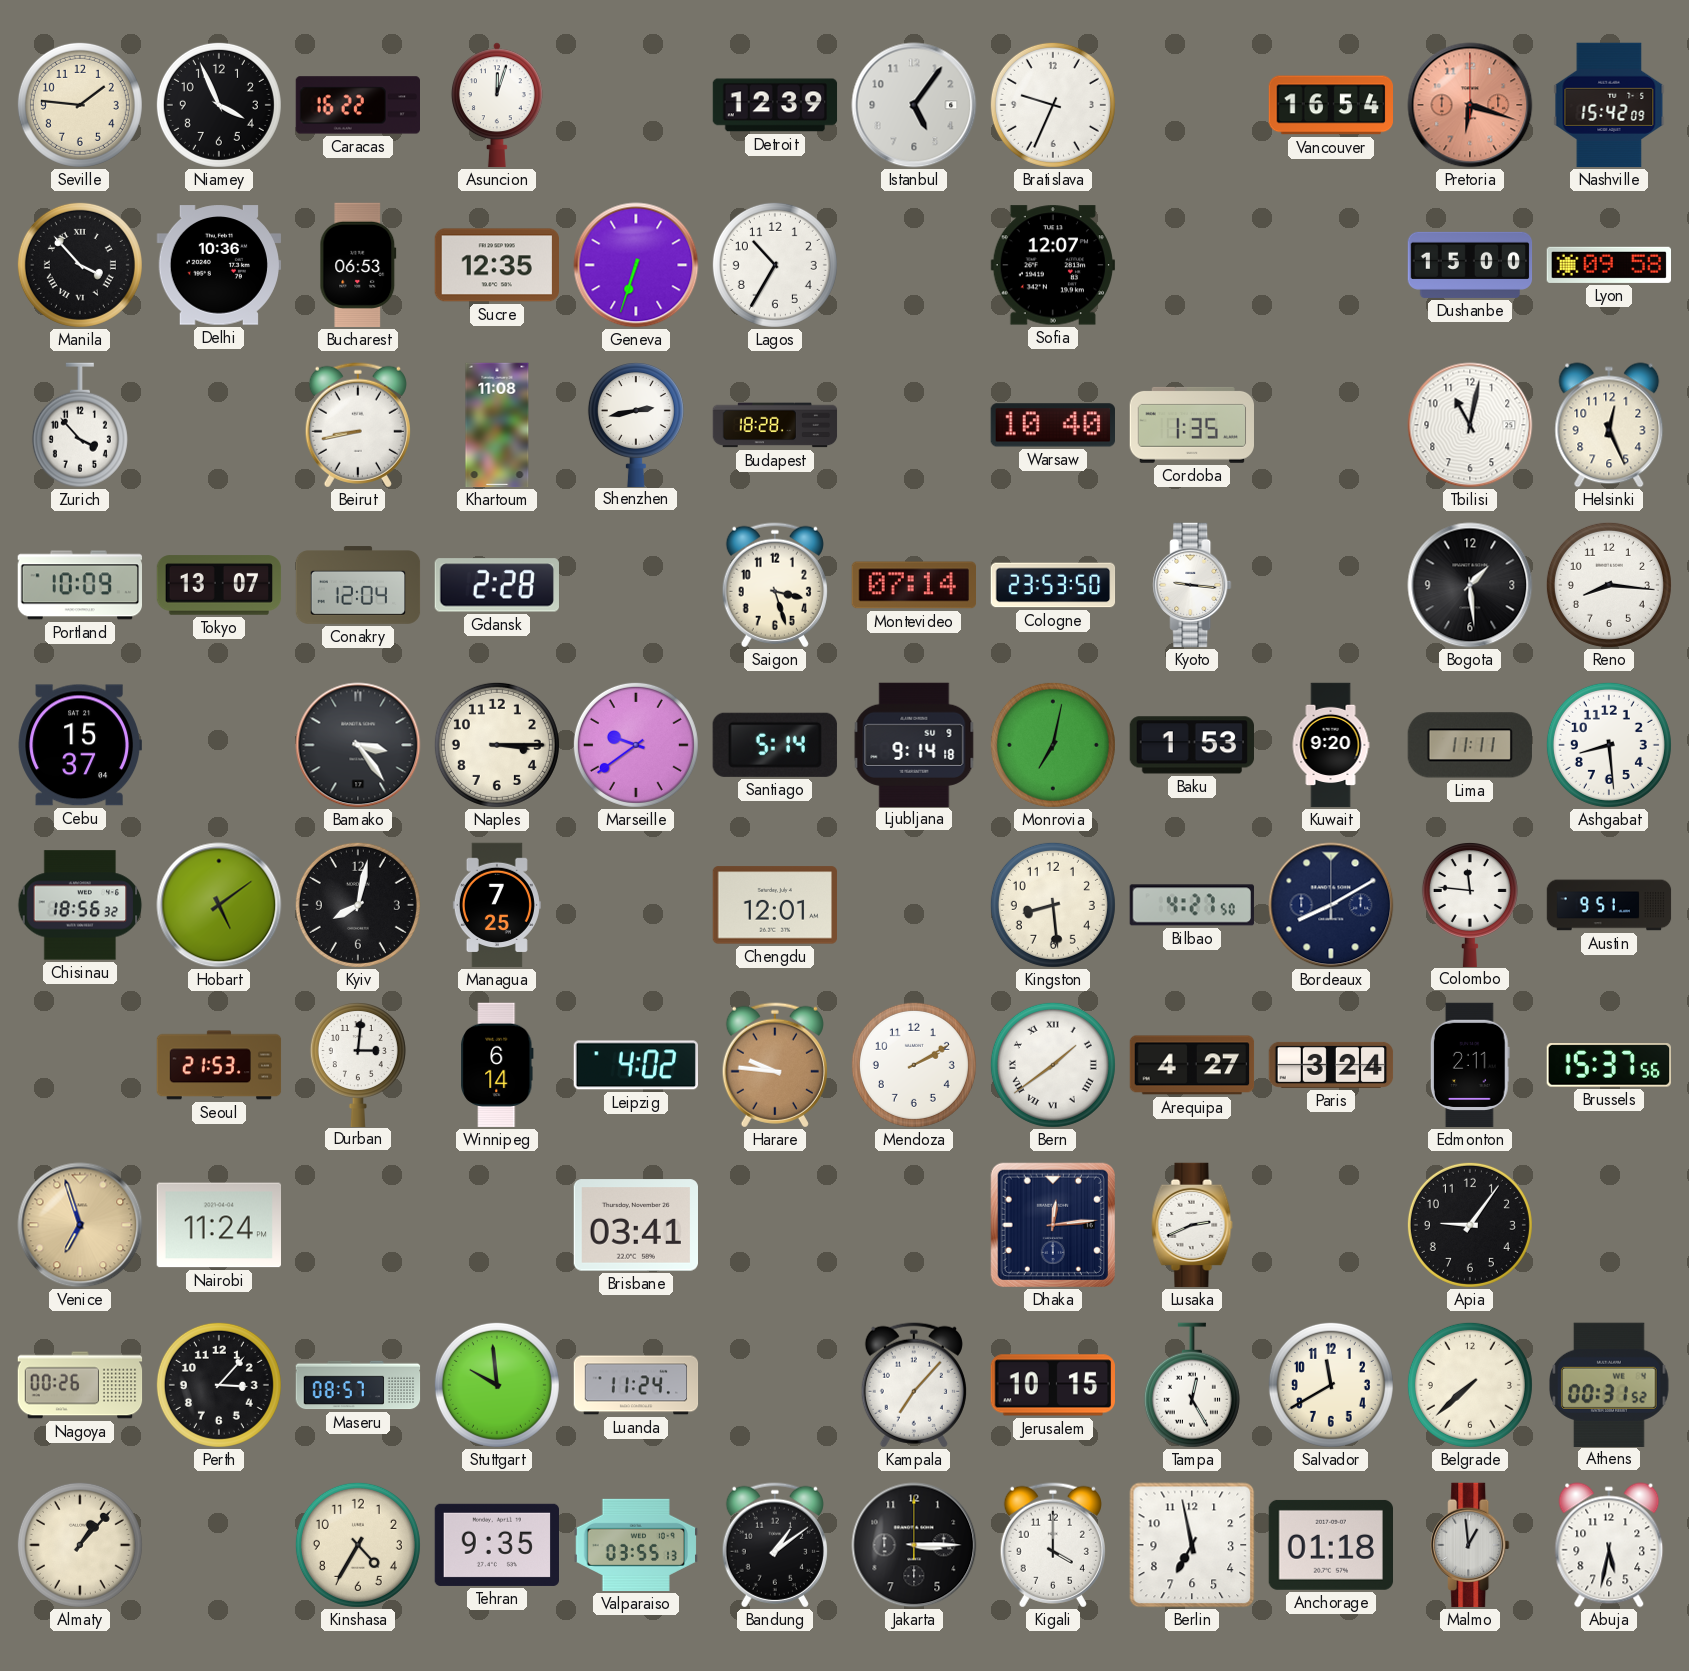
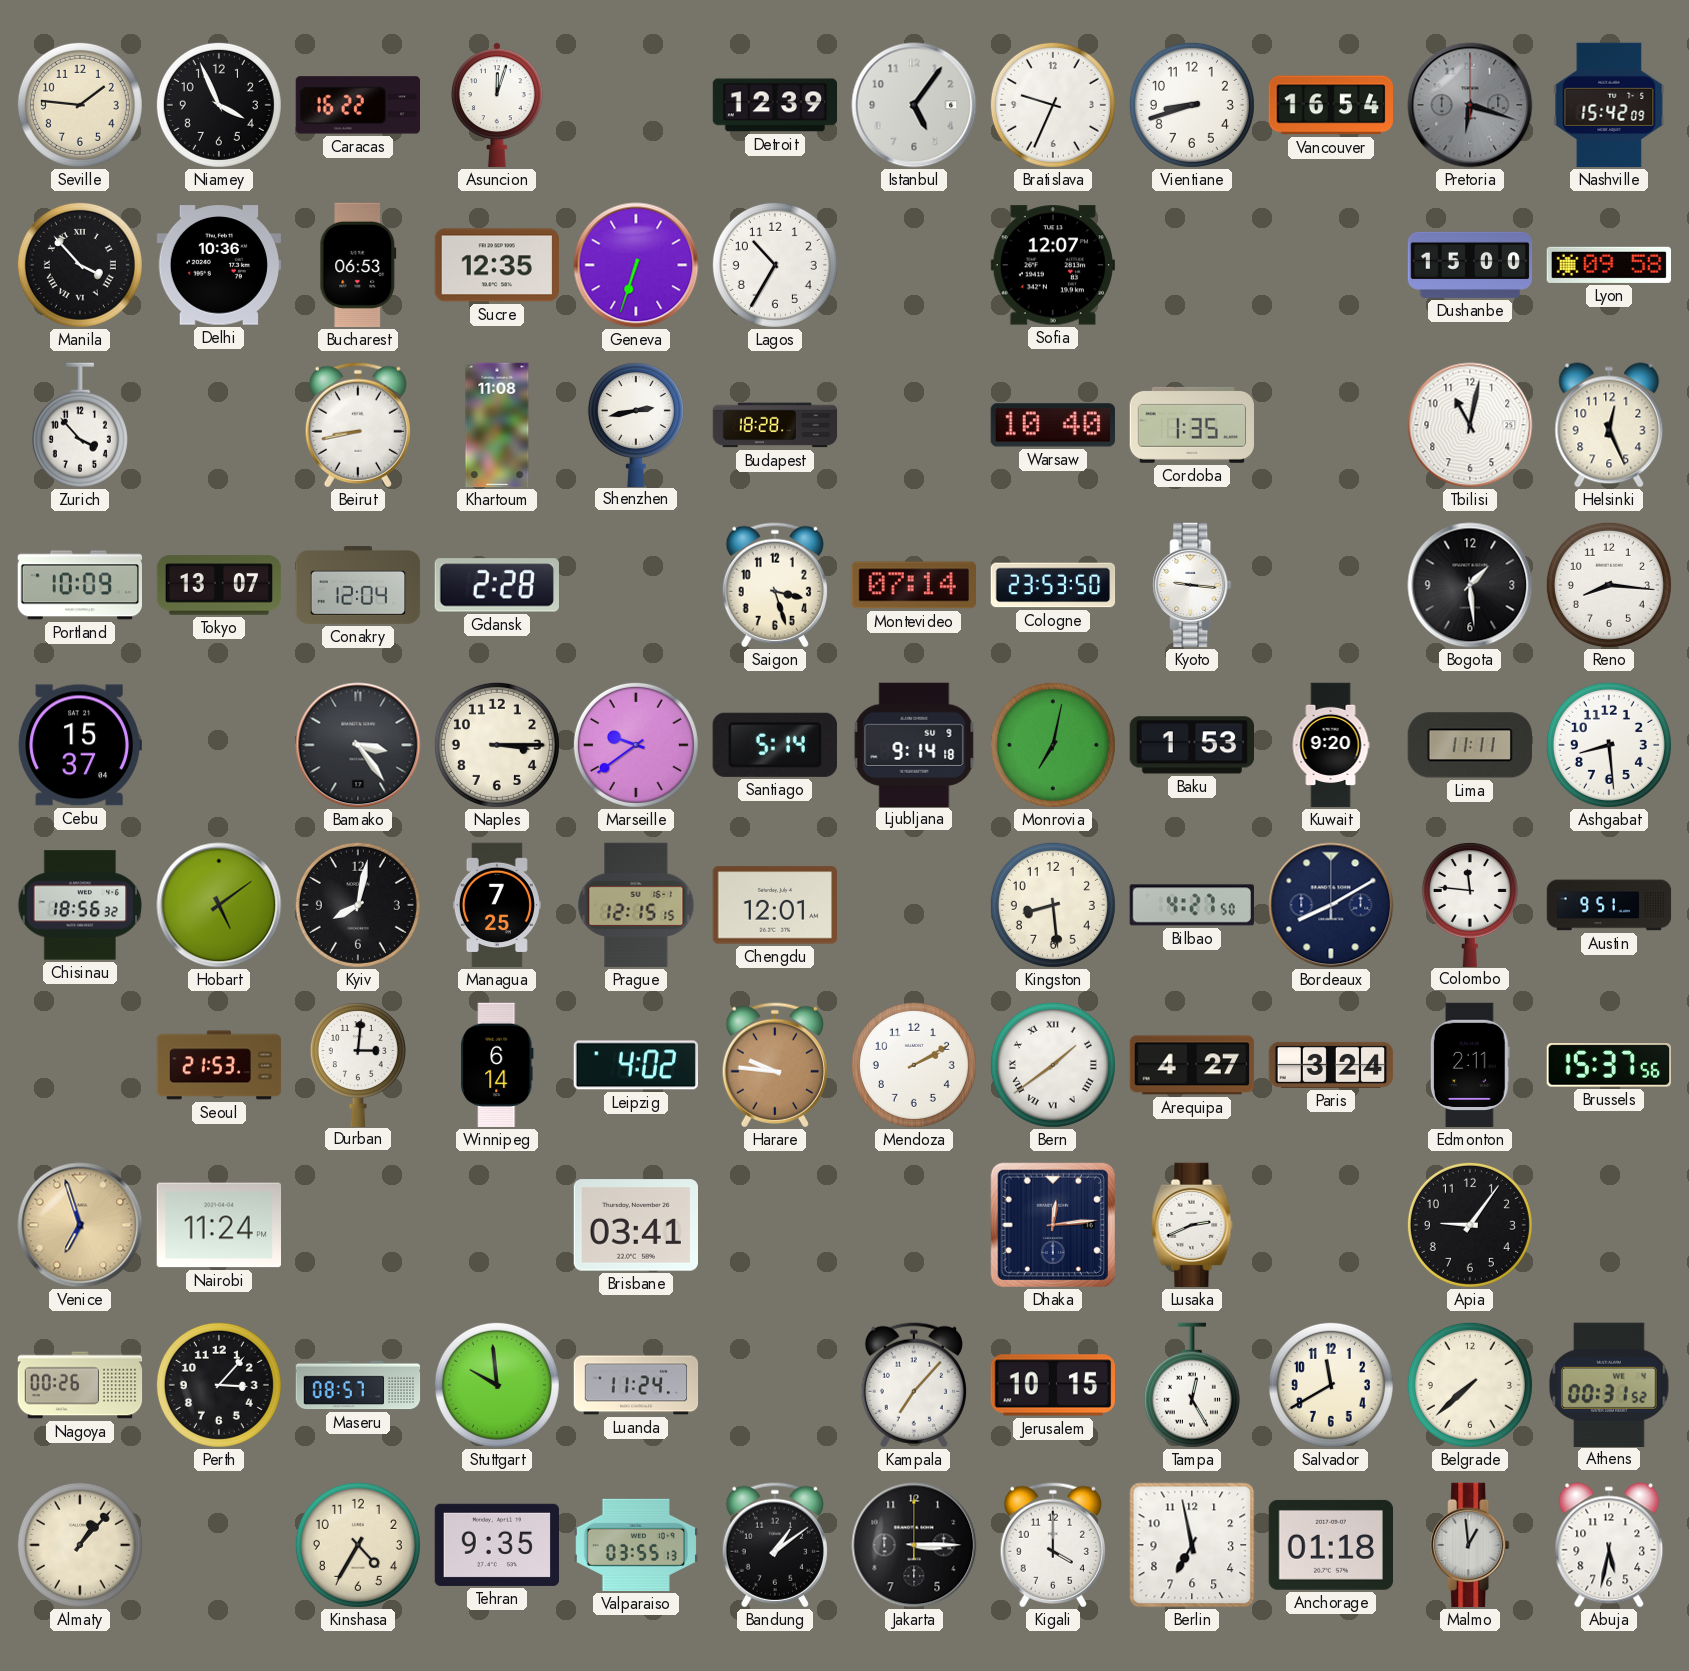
Vientiane: none -> 8:42 (1192, 105)
Pretoria dial: salmon -> grey (1470, 105)
Prague: none -> 12:15 (636, 905)
